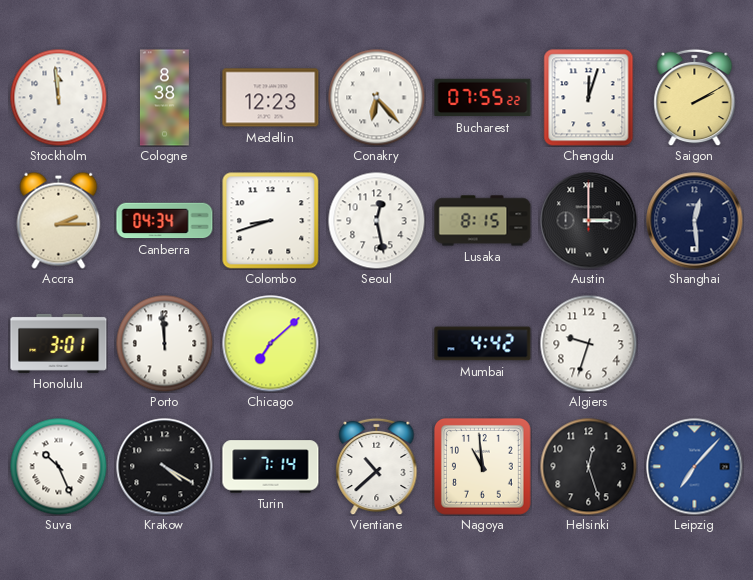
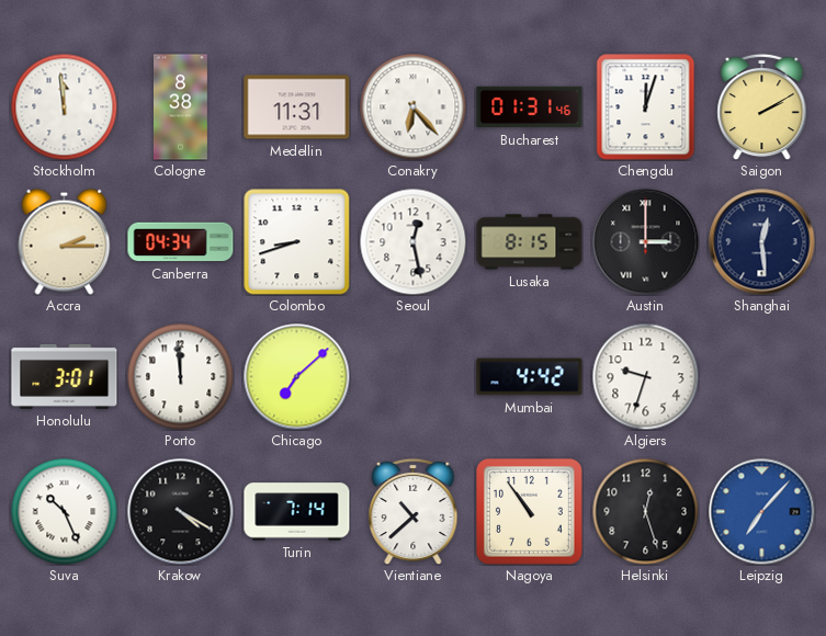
Medellin: 12:23 -> 11:31 (297, 107)
Bucharest: 07:55 -> 01:31 (530, 107)
Nagoya: 10:59 -> 10:54 (530, 512)
